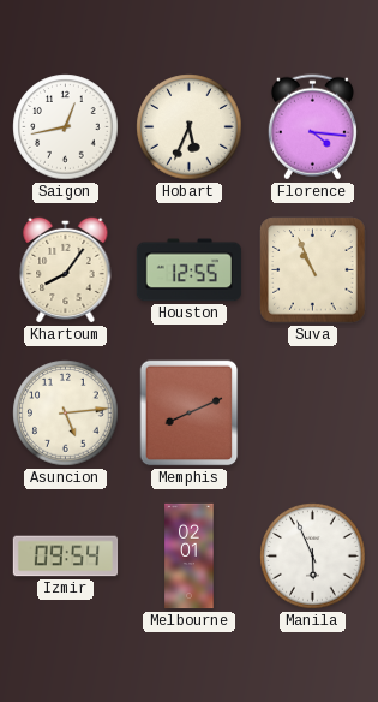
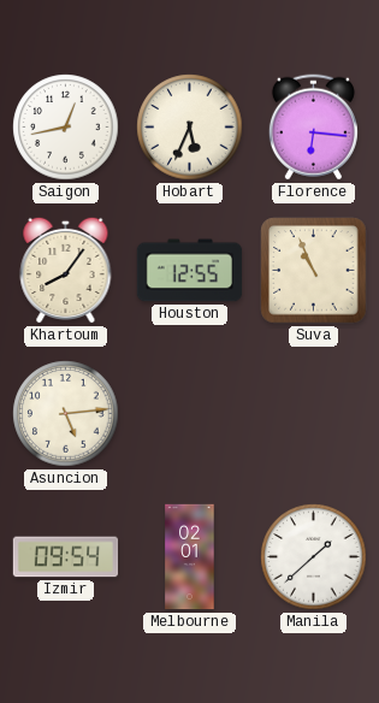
Florence: 4:16 -> 6:16 (313, 128)
Memphis: 8:11 -> none (190, 414)
Manila: 5:56 -> 1:38 (314, 557)
